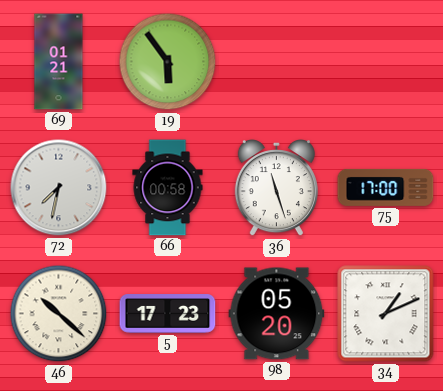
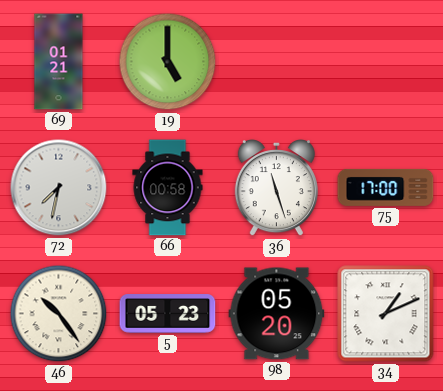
19: 5:54 -> 5:00 (168, 62)
46: 10:22 -> 10:24 (59, 314)
5: 17:23 -> 05:23 (168, 314)
